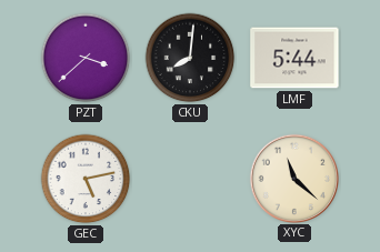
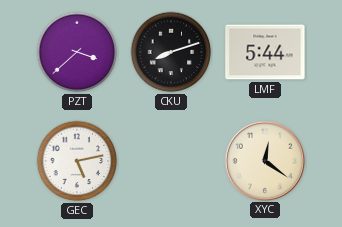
CKU: 8:01 -> 8:12 (171, 52)
XYC: 11:22 -> 12:21 (264, 160)
